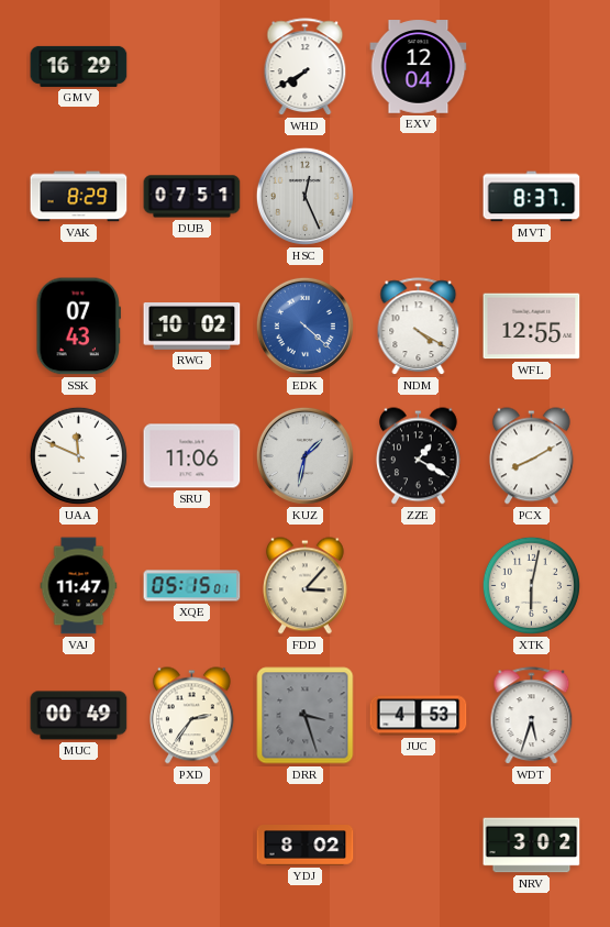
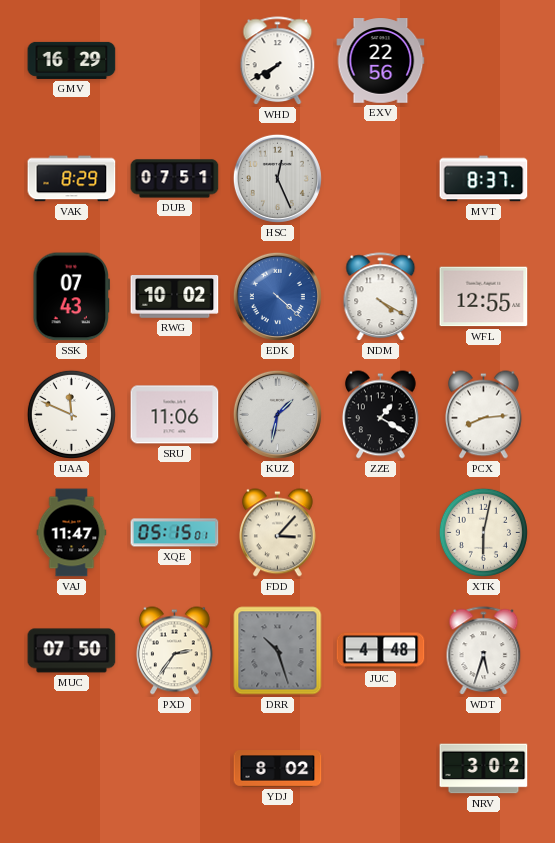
EXV: 12:04 -> 22:56 (381, 61)
PCX: 8:10 -> 8:14 (483, 415)
MUC: 00:49 -> 07:50 (72, 651)
DRR: 3:27 -> 10:27 (278, 651)
JUC: 4:53 -> 4:48 (381, 651)
